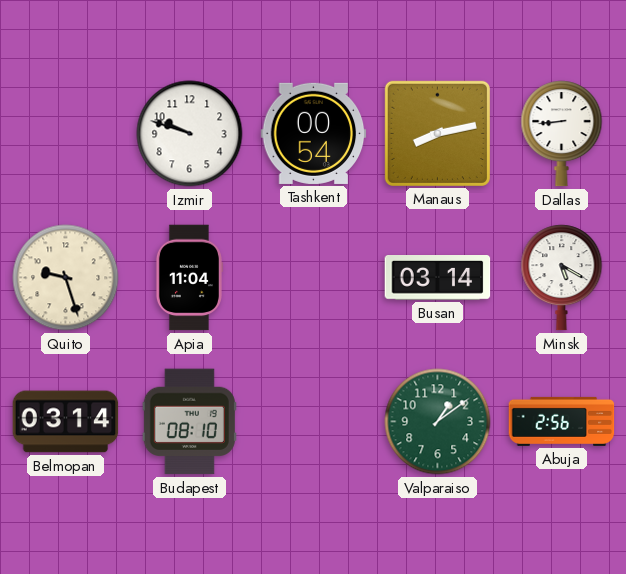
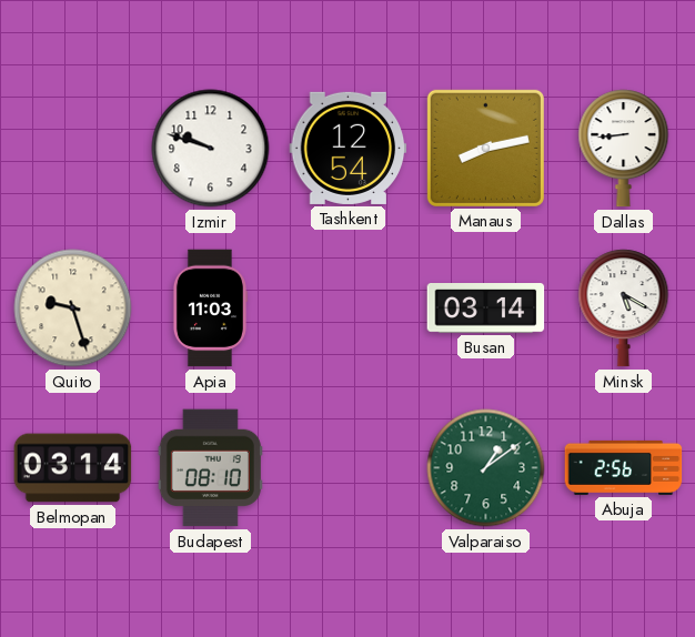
Tashkent: 00:54 -> 12:54 (349, 148)
Apia: 11:04 -> 11:03 (210, 309)
